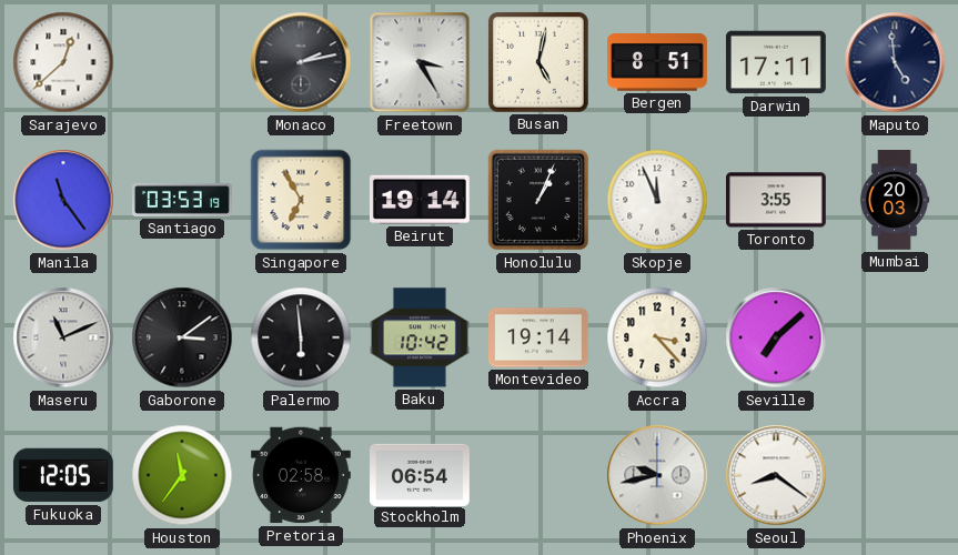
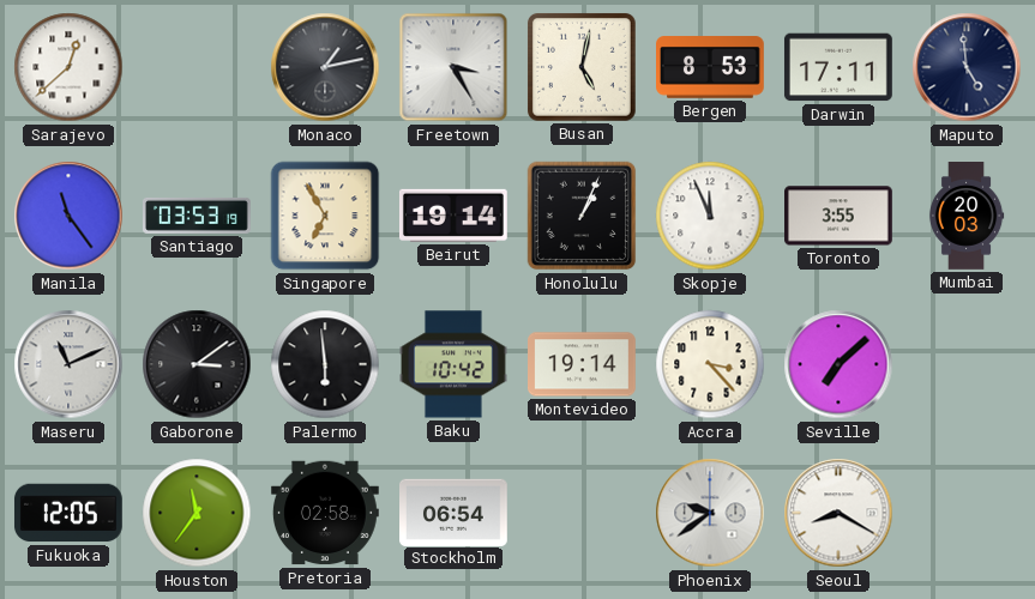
Monaco: 2:13 -> 1:13 (325, 67)
Bergen: 8:51 -> 8:53 (711, 67)
Phoenix: 9:43 -> 9:39 (710, 513)
Seoul: 8:21 -> 8:20 (838, 513)
